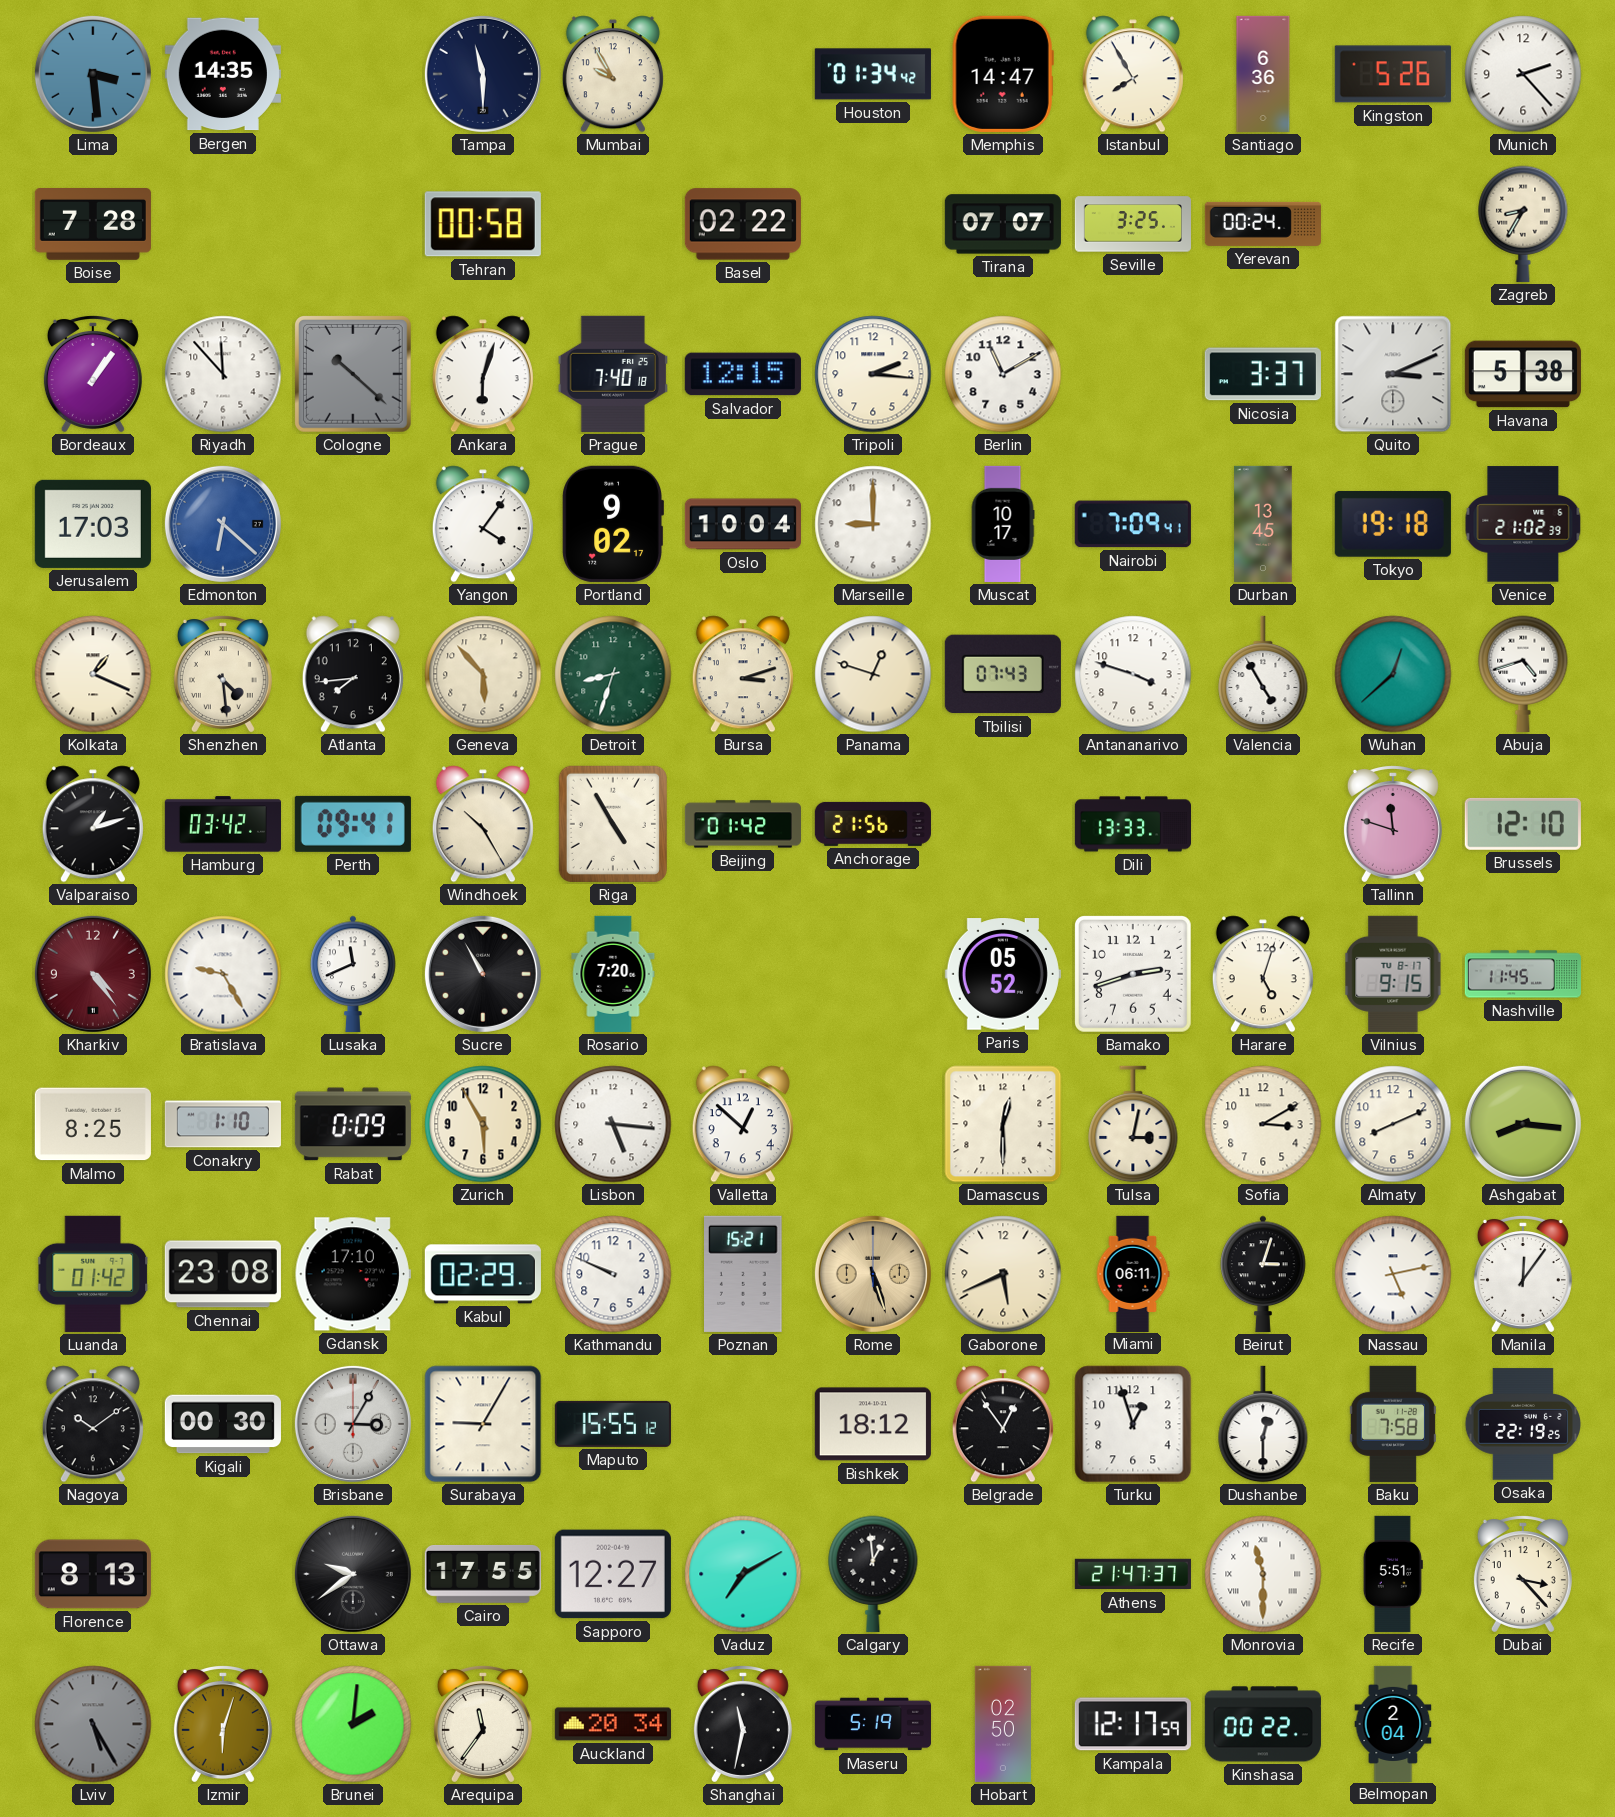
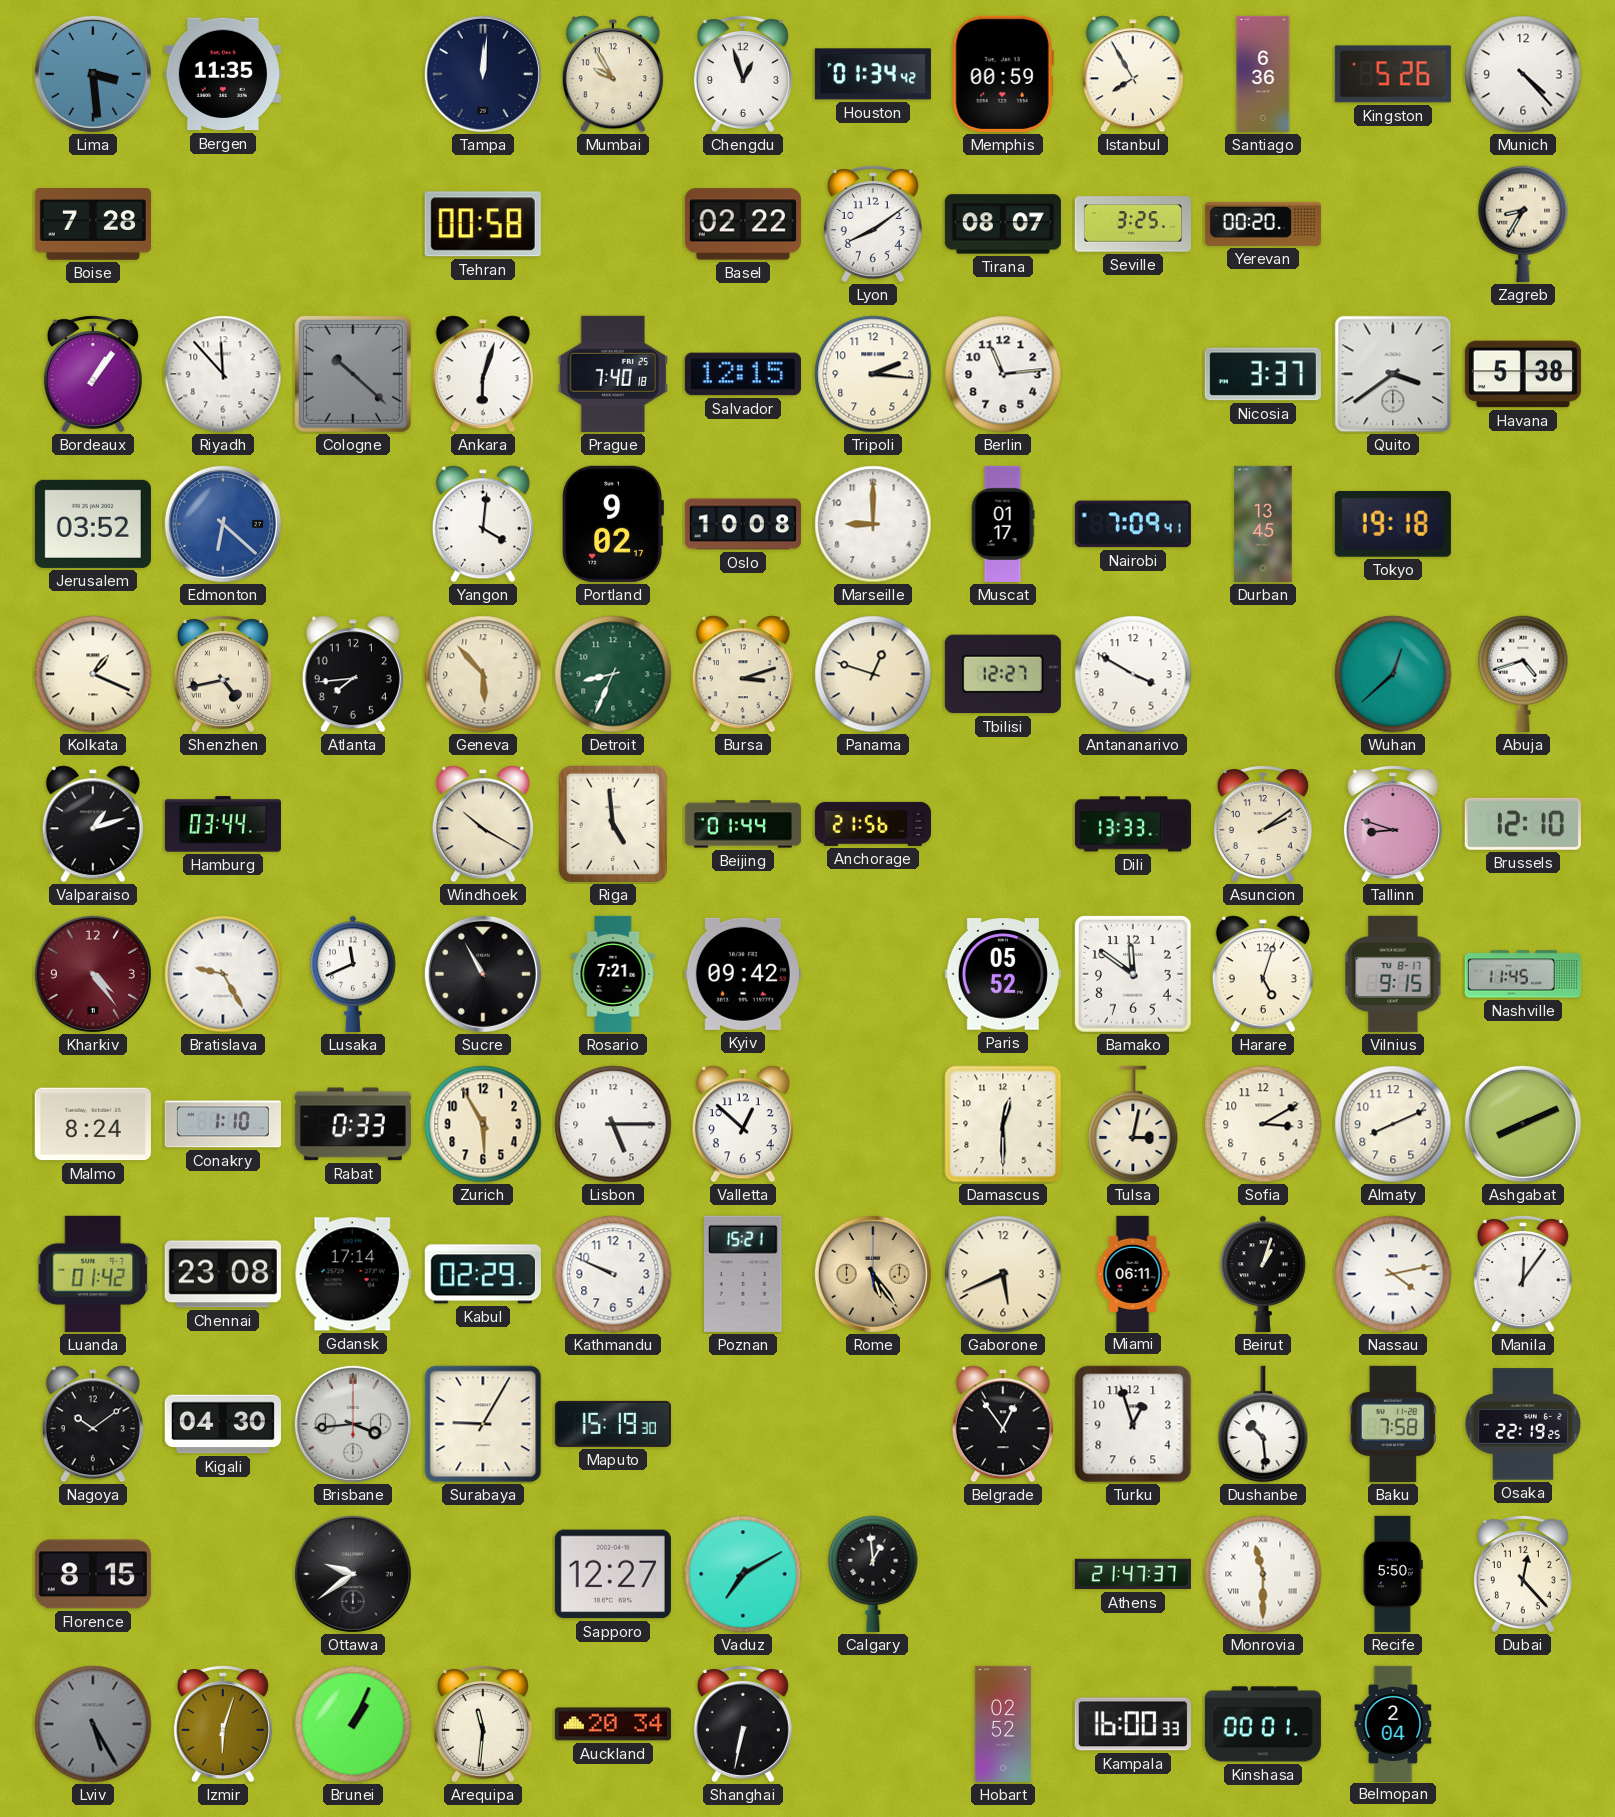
Bergen: 14:35 -> 11:35 (223, 74)
Tampa: 11:30 -> 12:01 (483, 74)
Chengdu: none -> 12:57 (743, 74)
Memphis: 14:47 -> 00:59 (1003, 74)
Munich: 2:23 -> 4:23 (1523, 74)
Lyon: none -> 8:09 (873, 224)
Tirana: 07:07 -> 08:07 (1003, 224)
Yerevan: 00:24 -> 00:20 (1263, 224)
Berlin: 11:10 -> 11:14 (1003, 374)
Quito: 3:11 -> 3:39 (1393, 374)
Jerusalem: 17:03 -> 03:52 (93, 524)
Yangon: 4:06 -> 4:01 (483, 524)
Oslo: 10:04 -> 10:08 (743, 524)
Muscat: 10:17 -> 01:17 (1003, 524)
Venice: 21:02 -> none (1523, 524)
Shenzhen: 4:29 -> 4:43 (223, 674)
Detroit: 8:33 -> 8:34 (613, 674)
Tbilisi: 07:43 -> 12:27 (1003, 674)
Antananarivo: 3:48 -> 3:50 (1133, 674)
Valencia: 4:55 -> none (1263, 674)
Hamburg: 03:42 -> 03:44 (223, 824)
Perth: 09:41 -> none (353, 824)
Windhoek: 10:25 -> 10:20 (483, 824)
Riga: 4:55 -> 4:59 (613, 824)
Beijing: 01:42 -> 01:44 (743, 824)
Asuncion: none -> 2:09 (1263, 824)
Tallinn: 11:48 -> 8:48 (1393, 824)
Rosario: 7:20 -> 7:21 (613, 974)
Kyiv: none -> 09:42 (743, 974)
Bamako: 2:42 -> 11:51 (1133, 974)
Malmo: 8:25 -> 8:24 (93, 1124)
Rabat: 0:09 -> 0:33 (353, 1124)
Lisbon: 5:16 -> 5:15 (613, 1124)
Ashgabat: 8:16 -> 8:11 (1523, 1124)
Gdansk: 17:10 -> 17:14 (353, 1274)
Rome: 5:27 -> 5:24 (873, 1274)
Beirut: 3:03 -> 1:03 (1263, 1274)
Nassau: 5:13 -> 4:13 (1393, 1274)
Kigali: 00:30 -> 04:30 (223, 1424)
Brisbane: 3:05 -> 3:44 (353, 1424)
Maputo: 15:55 -> 15:19 (613, 1424)
Bishkek: 18:12 -> none (873, 1424)
Dushanbe: 12:30 -> 10:29 (1263, 1424)
Florence: 8:13 -> 8:15 (93, 1574)
Cairo: 17:55 -> none (483, 1574)
Recife: 5:51 -> 5:50 (1393, 1574)
Dubai: 3:23 -> 12:23 (1523, 1574)
Brunei: 2:01 -> 1:04 (353, 1724)
Arequipa: 11:36 -> 11:31 (483, 1724)
Shanghai: 11:32 -> 6:32 (743, 1724)
Maseru: 5:19 -> none (873, 1724)
Hobart: 02:50 -> 02:52 (1003, 1724)
Kampala: 12:17 -> 16:00 (1133, 1724)
Kinshasa: 00:22 -> 00:01 (1263, 1724)
